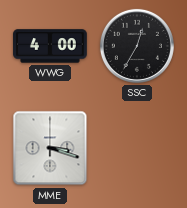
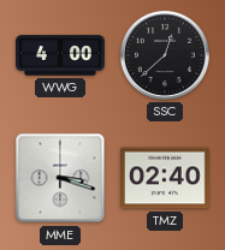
SSC: 12:35 -> 12:38 (165, 55)
TMZ: none -> 02:40 (165, 178)
